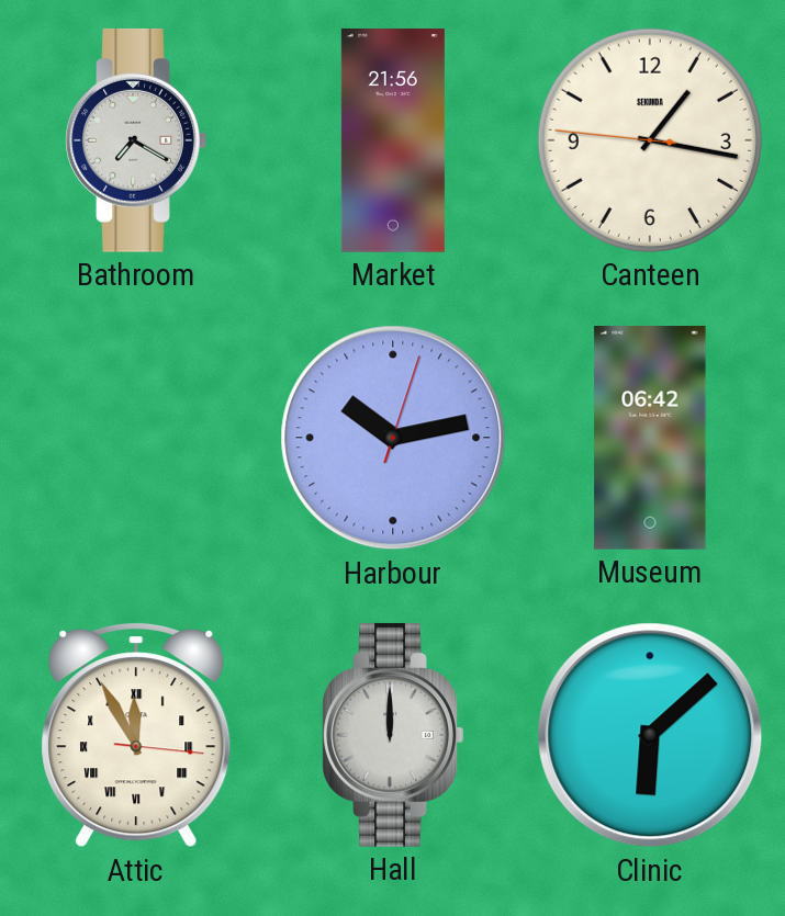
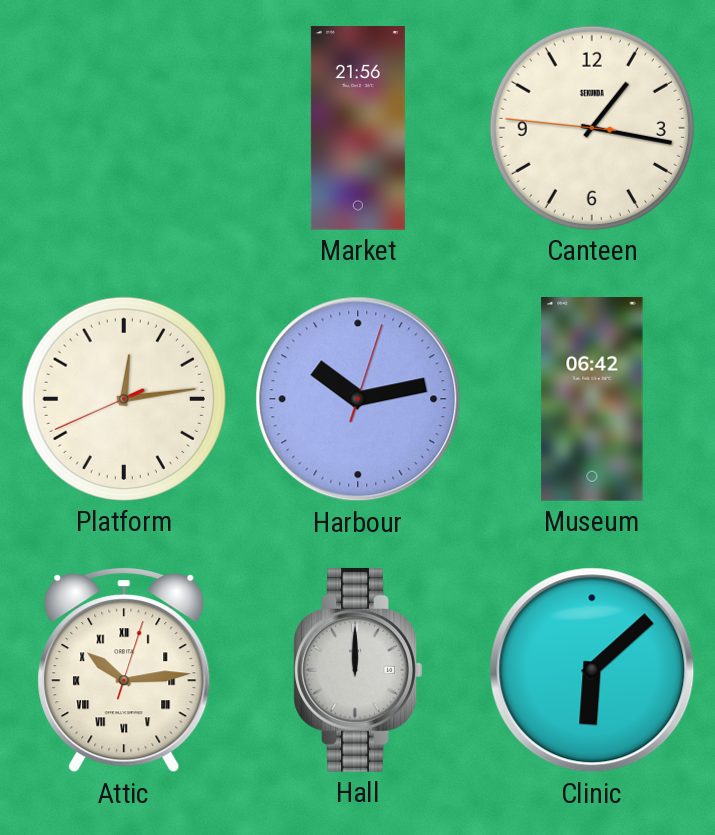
Bathroom: 7:20 -> none (136, 140)
Platform: none -> 12:13 (124, 399)
Attic: 11:55 -> 10:14 (124, 670)
